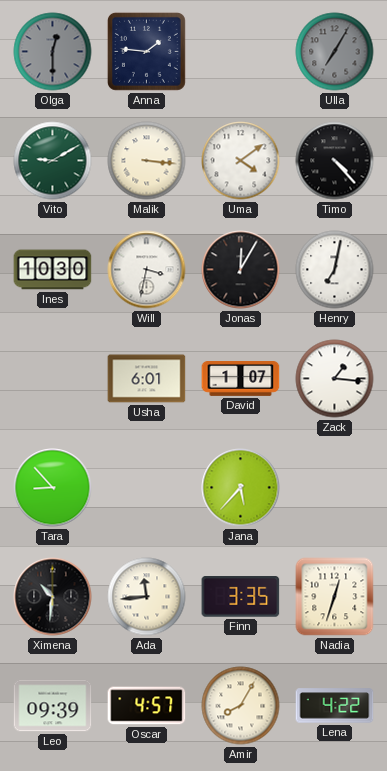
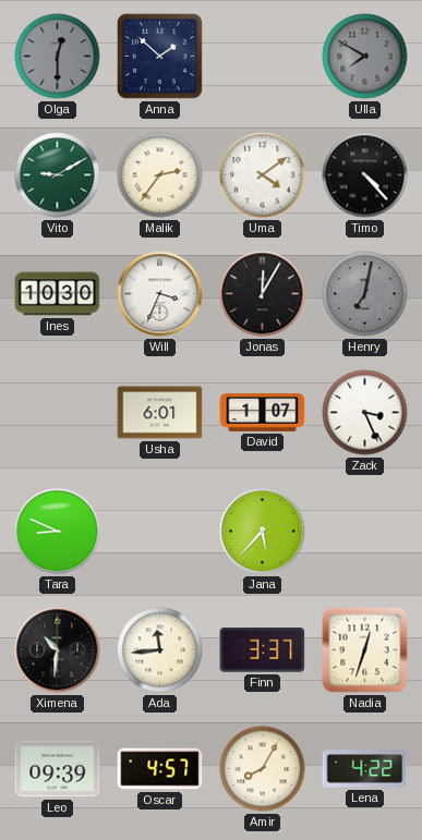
Anna: 1:46 -> 1:52 (159, 56)
Ulla: 7:05 -> 7:50 (365, 57)
Malik: 3:16 -> 2:36 (160, 175)
Will: 3:32 -> 3:34 (160, 294)
Henry dial: white -> grey (365, 294)
Zack: 1:16 -> 3:26 (365, 413)
Tara: 8:53 -> 8:49 (58, 532)
Finn: 3:35 -> 3:37 (263, 650)
